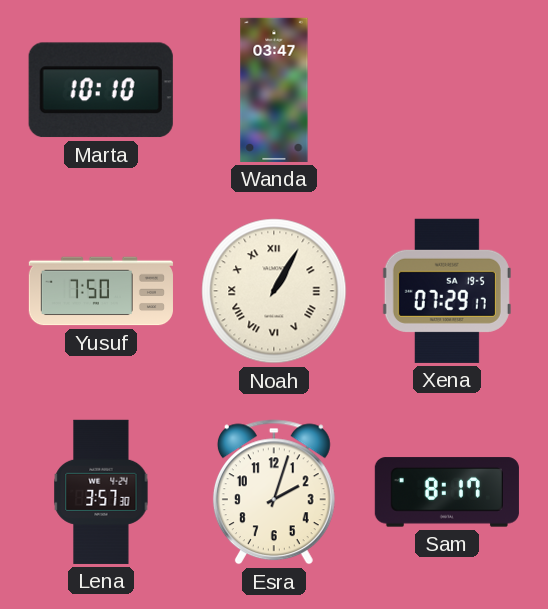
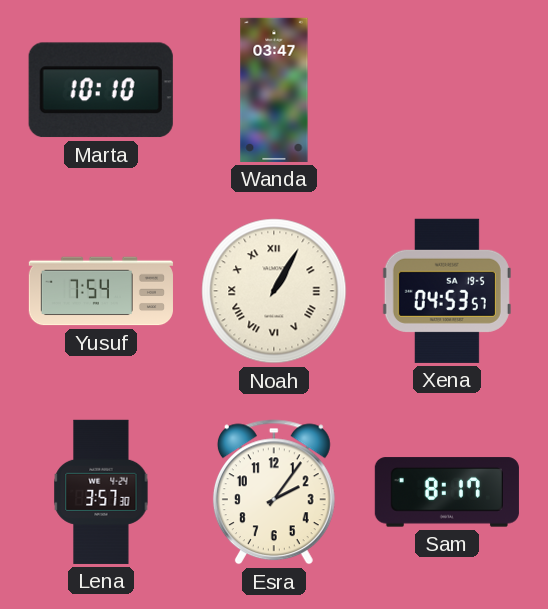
Yusuf: 7:50 -> 7:54 (101, 291)
Xena: 07:29 -> 04:53 (447, 291)
Esra: 2:03 -> 2:06 (274, 492)
